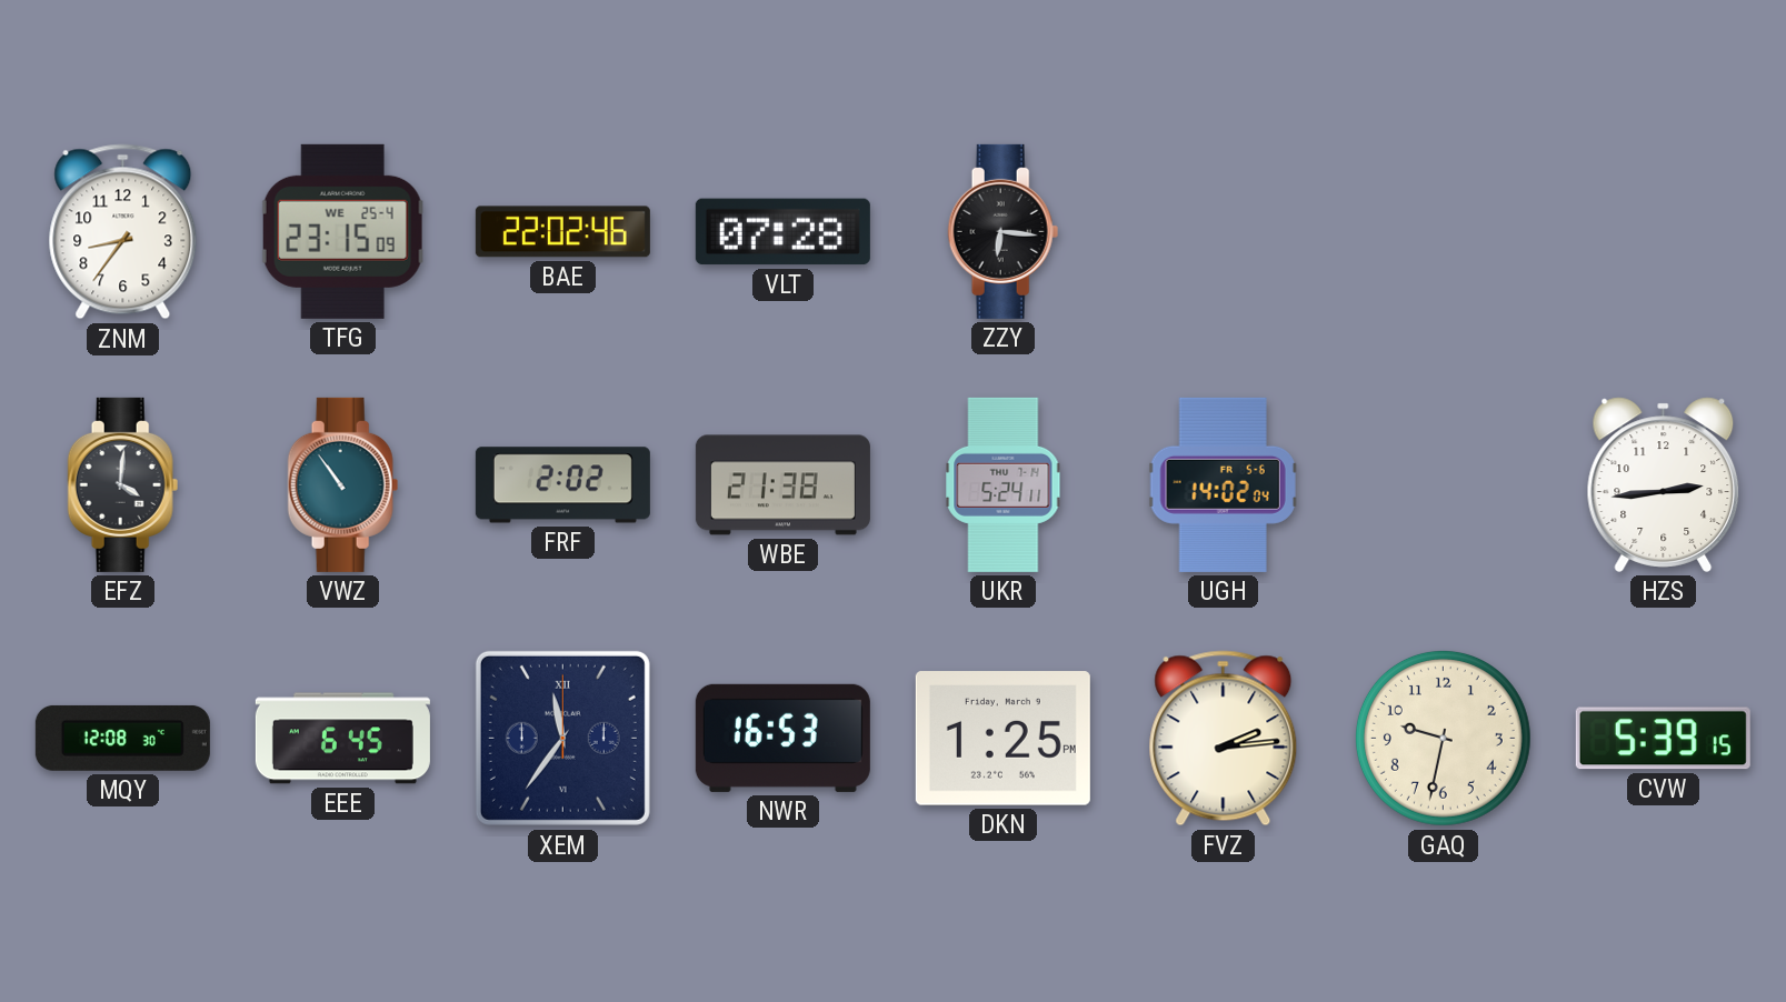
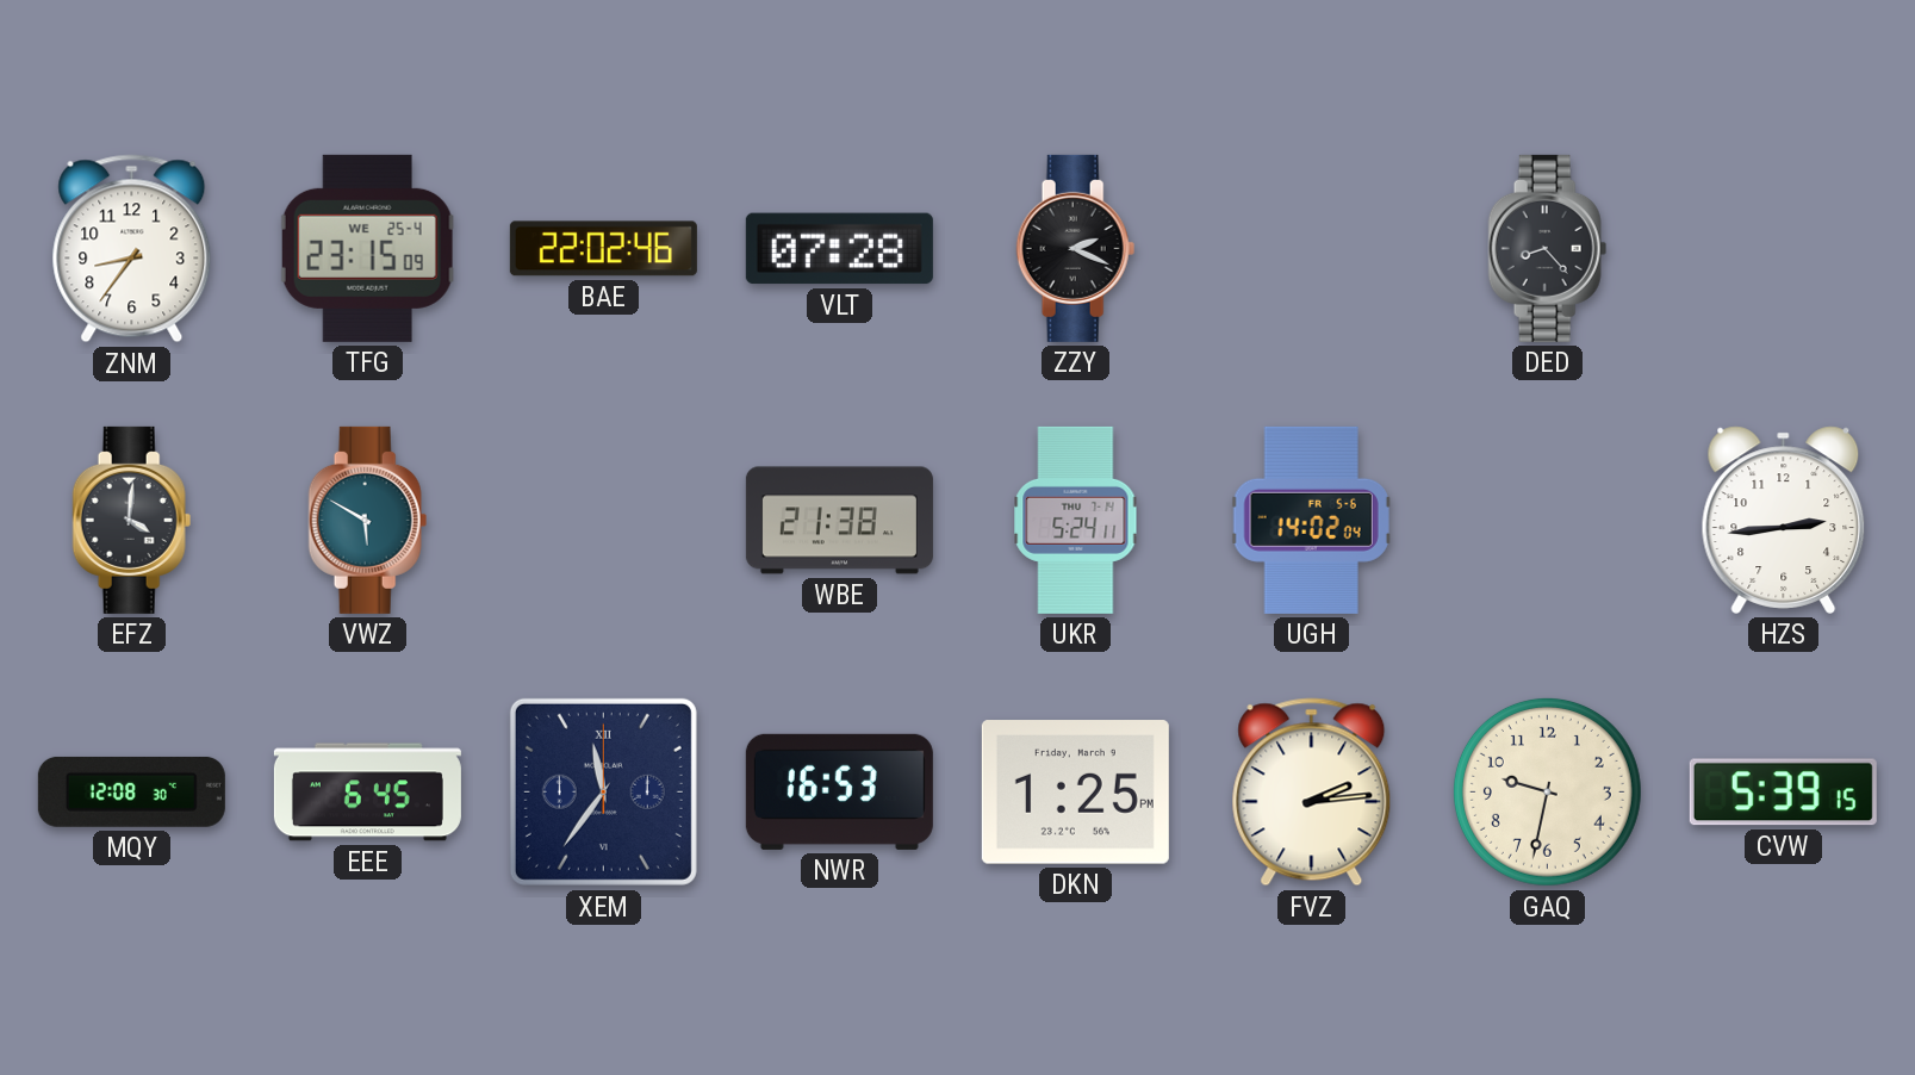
ZZY: 6:16 -> 2:19 (1076, 248)
DED: none -> 8:23 (1548, 248)
VWZ: 10:54 -> 5:50 (368, 520)
FRF: 2:02 -> none (562, 485)
